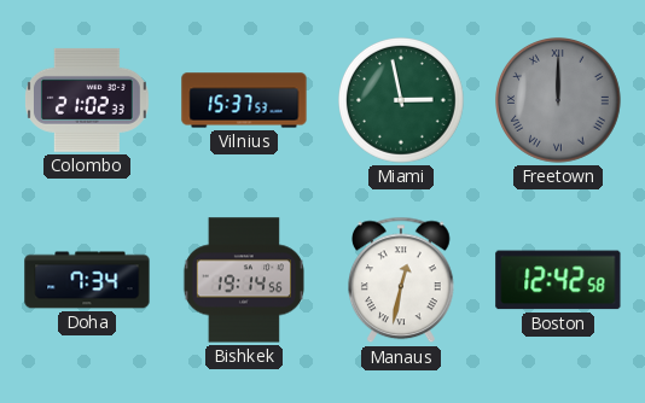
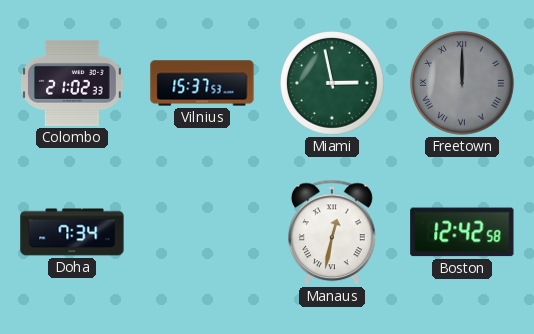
Bishkek: 19:14 -> none (244, 280)
